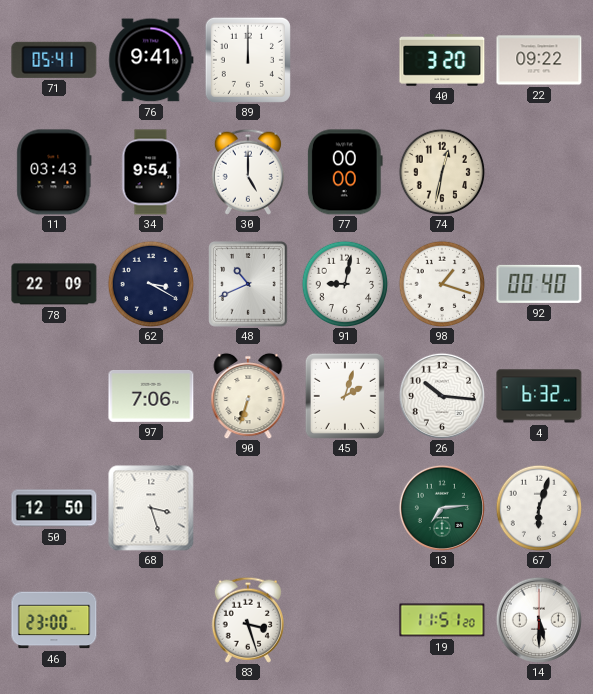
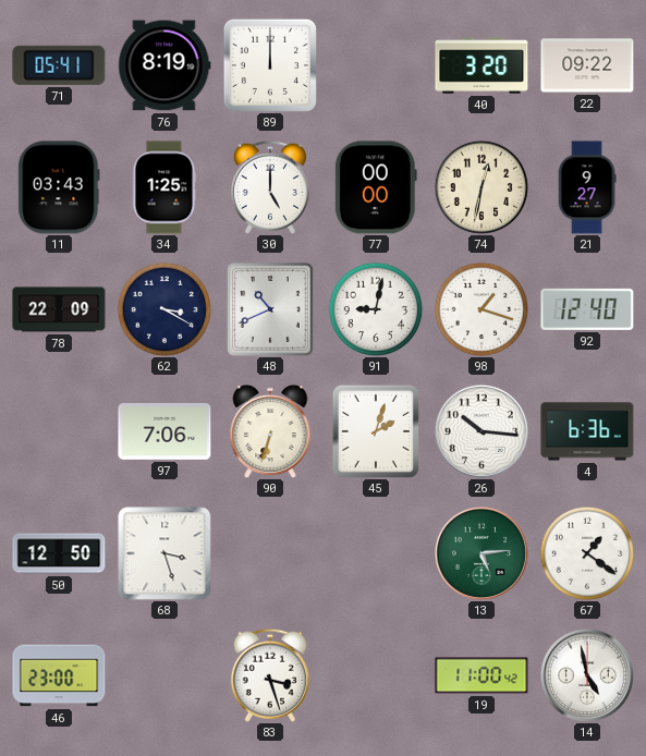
76: 9:41 -> 8:19 (164, 65)
34: 9:54 -> 1:25 (164, 187)
21: none -> 9:27 (587, 187)
92: 00:40 -> 12:40 (587, 309)
4: 6:32 -> 6:36 (587, 431)
13: 7:14 -> 5:14 (482, 553)
67: 6:03 -> 1:21 (587, 553)
19: 11:51 -> 11:00 (482, 675)
14: 5:30 -> 4:58 (587, 675)
